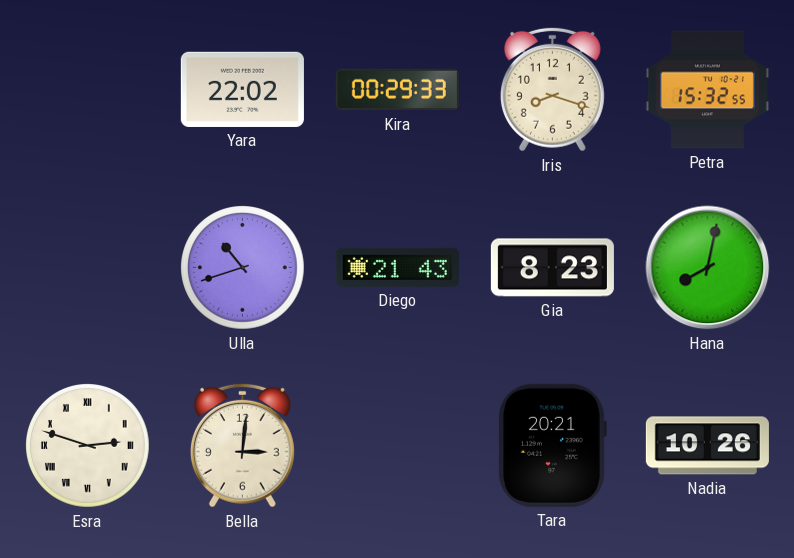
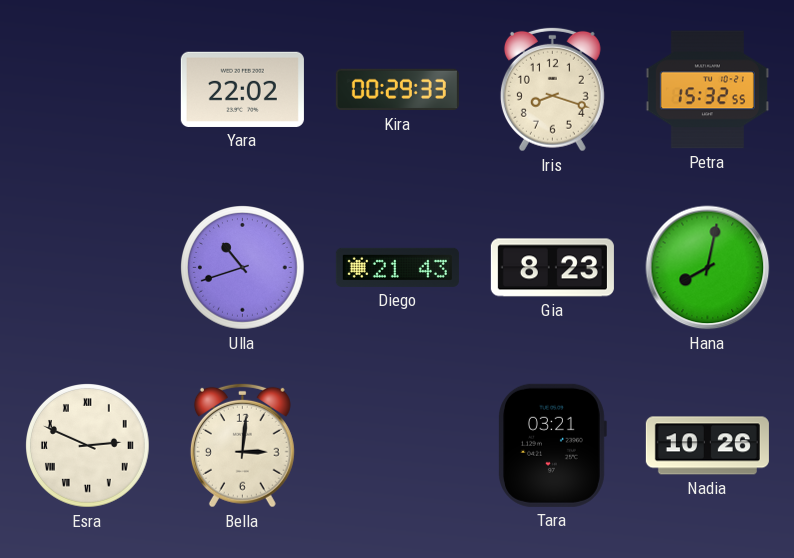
Esra: 2:48 -> 2:49 (88, 446)
Tara: 20:21 -> 03:21 (553, 445)
